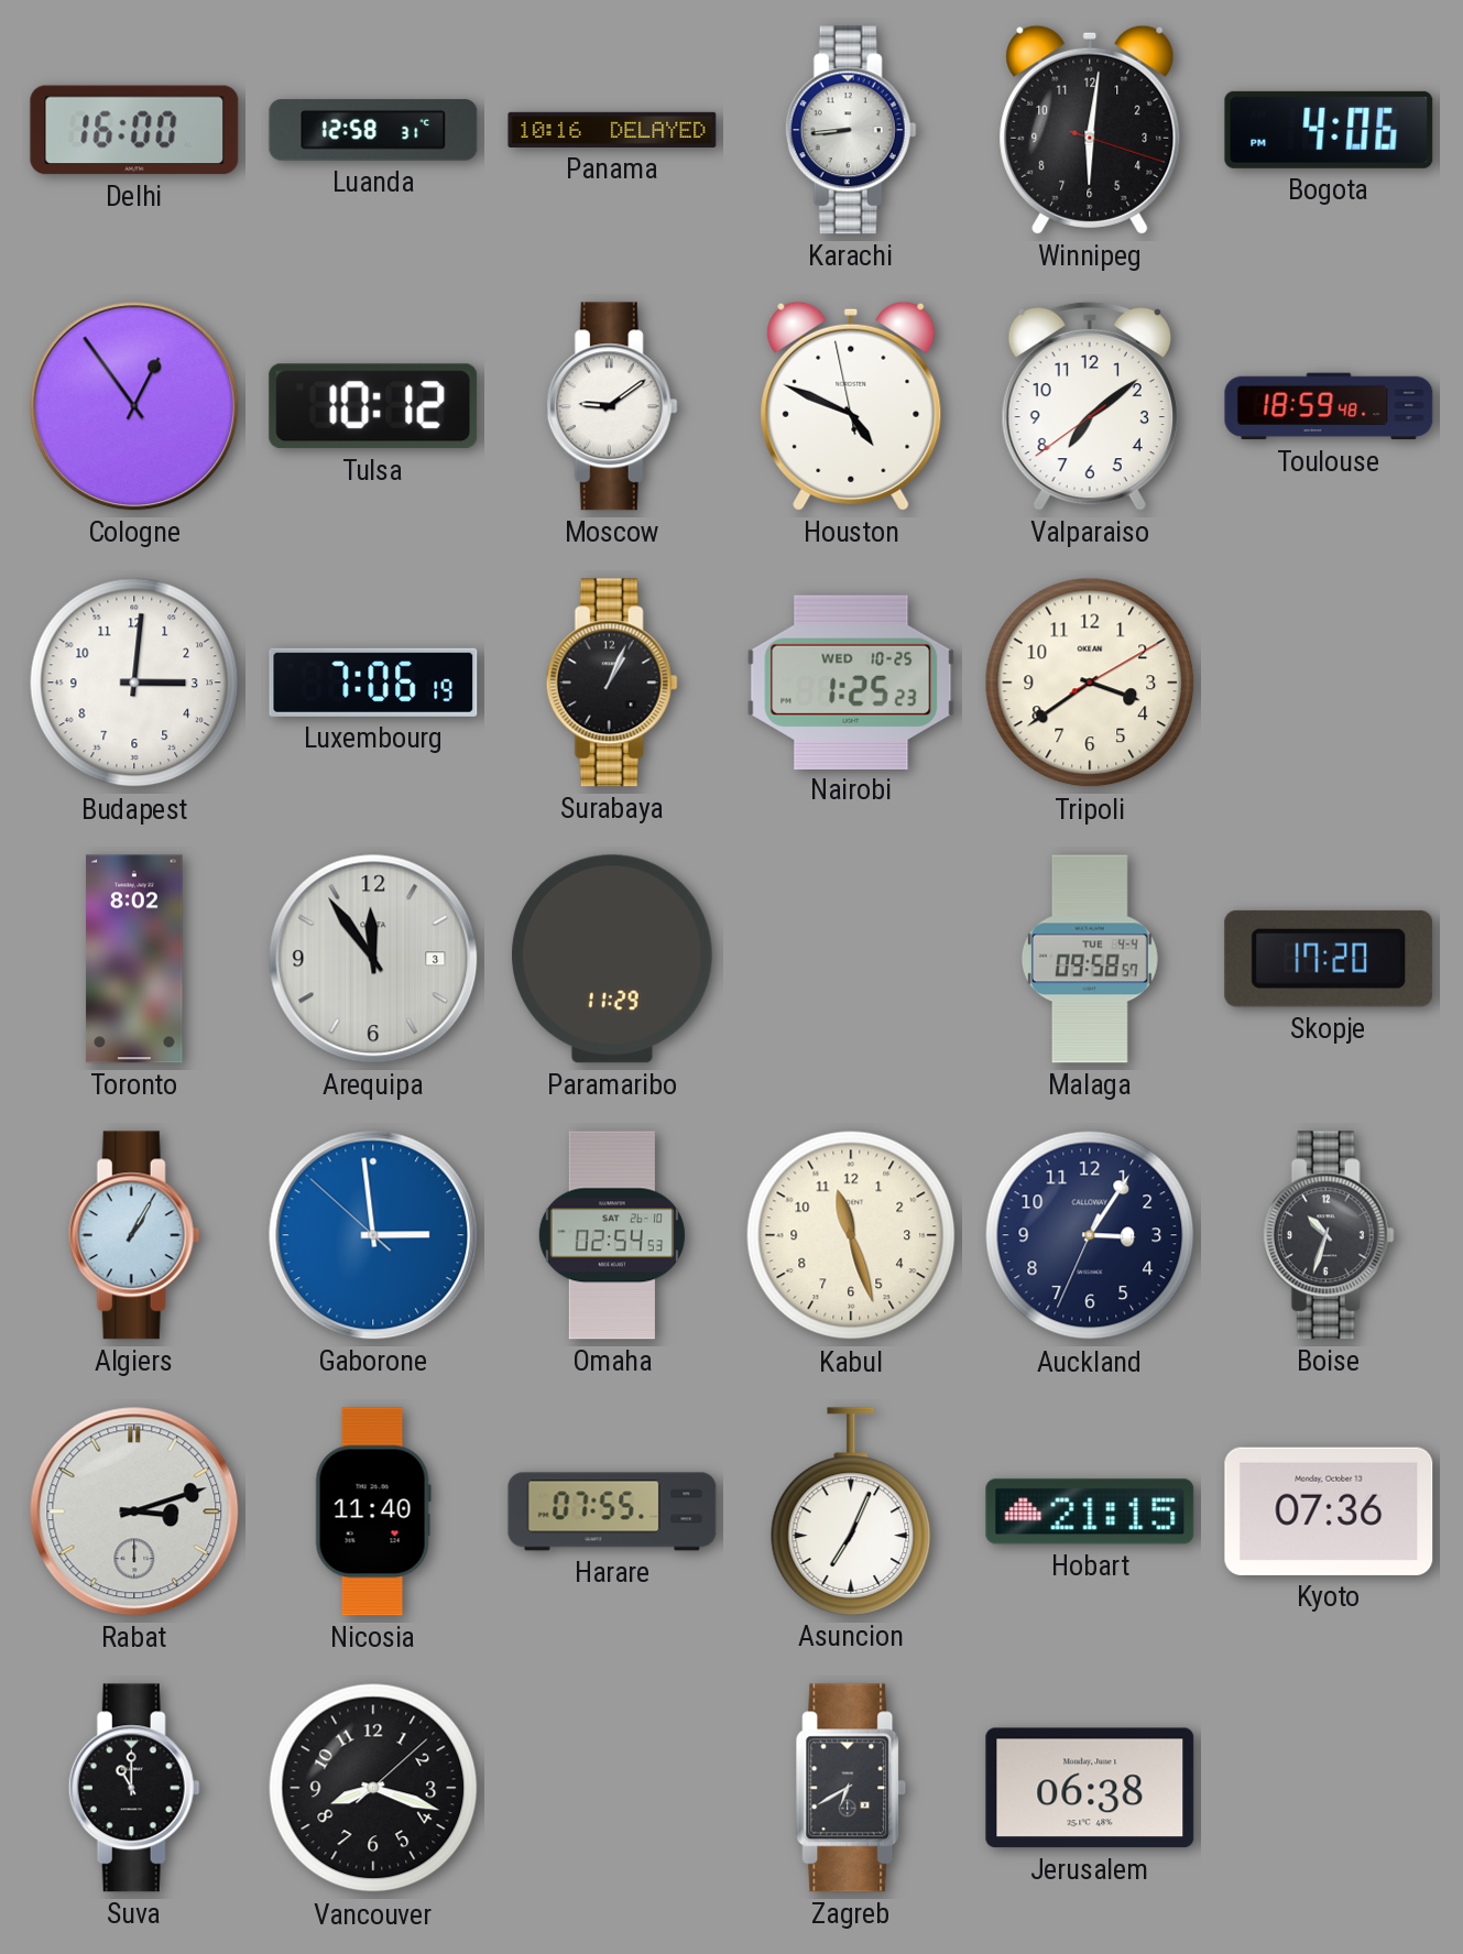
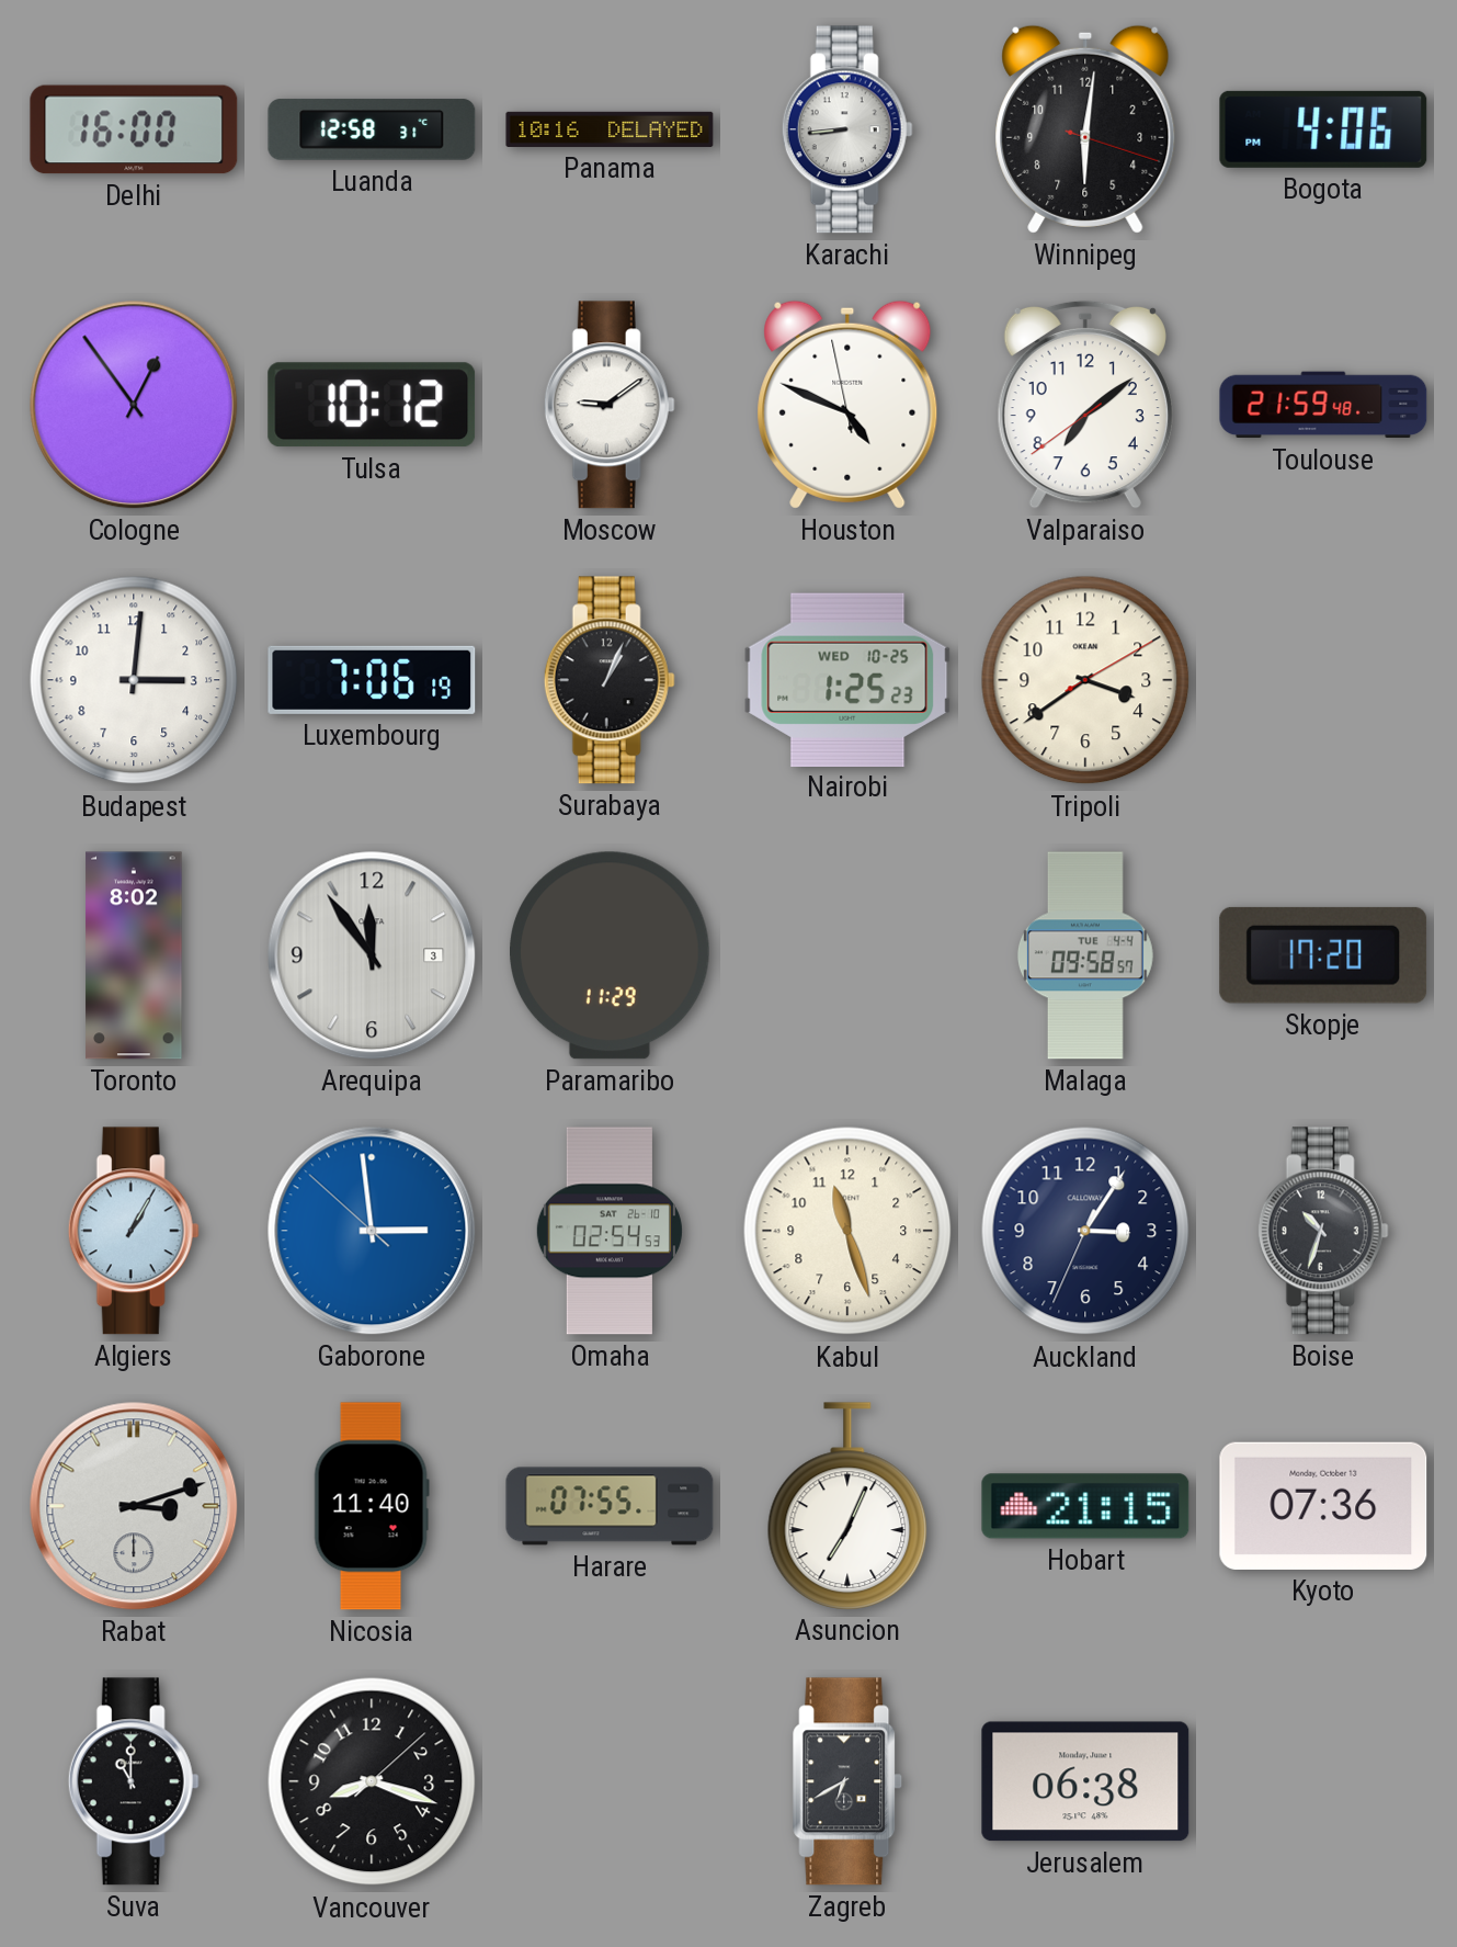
Toulouse: 18:59 -> 21:59 (1323, 405)
